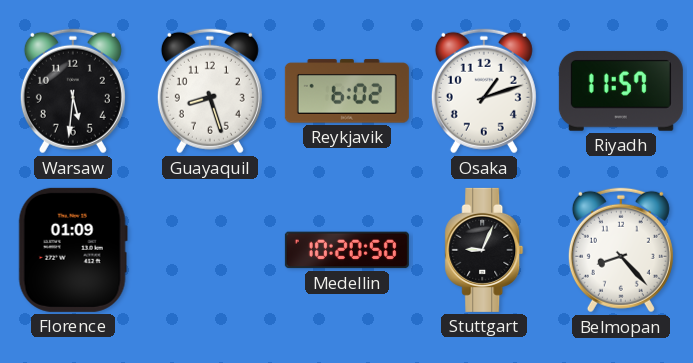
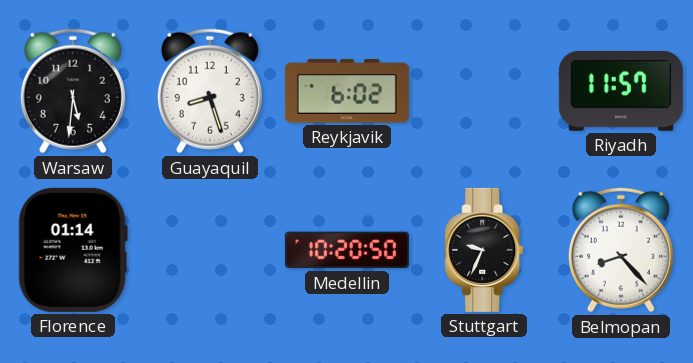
Osaka: 1:12 -> none (484, 91)
Florence: 01:09 -> 01:14 (73, 250)
Stuttgart: 9:04 -> 9:34 (484, 250)
